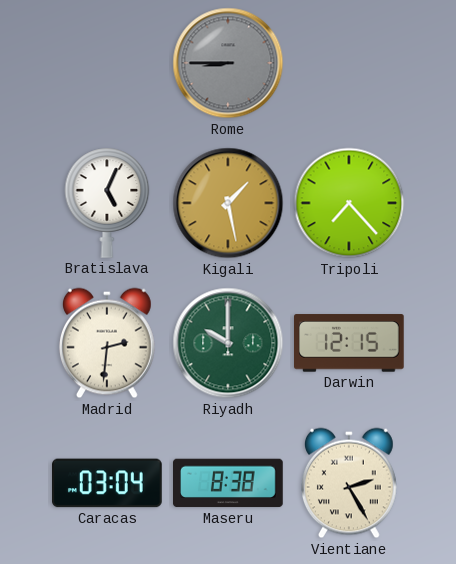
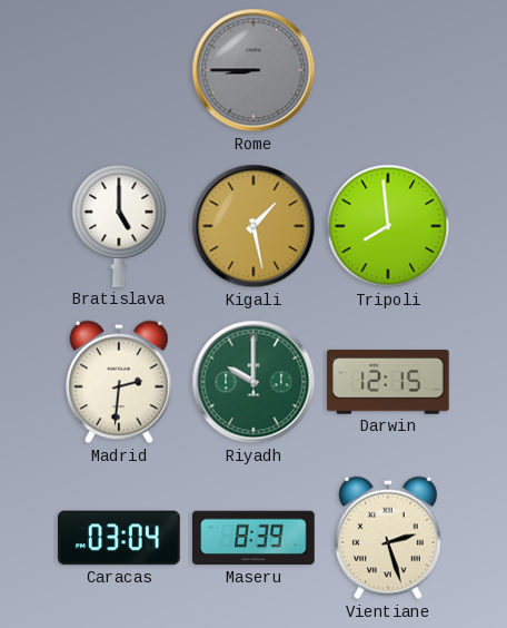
Bratislava: 5:04 -> 5:00 (119, 226)
Tripoli: 7:23 -> 7:59 (388, 226)
Maseru: 8:38 -> 8:39 (254, 538)
Vientiane: 2:25 -> 2:27 (388, 538)
